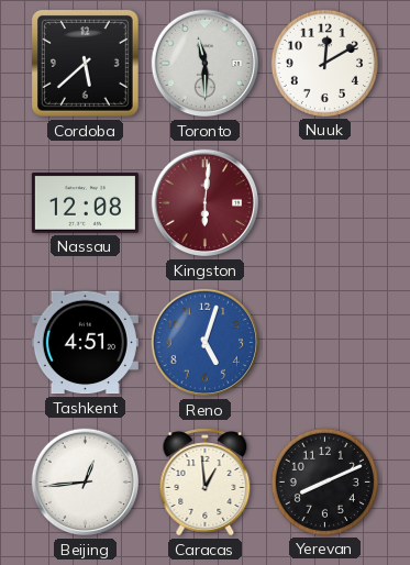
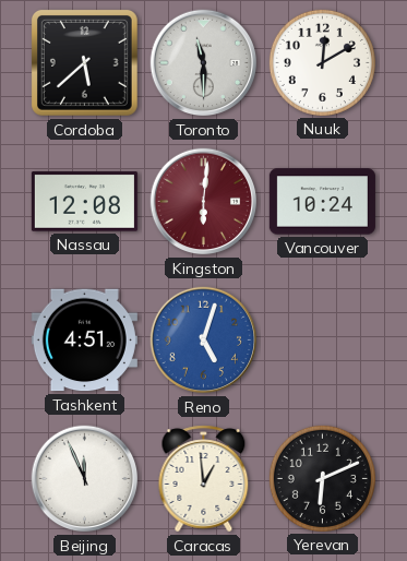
Vancouver: none -> 10:24 (322, 202)
Beijing: 12:44 -> 11:56 (85, 479)
Yerevan: 8:11 -> 6:11 (322, 478)
